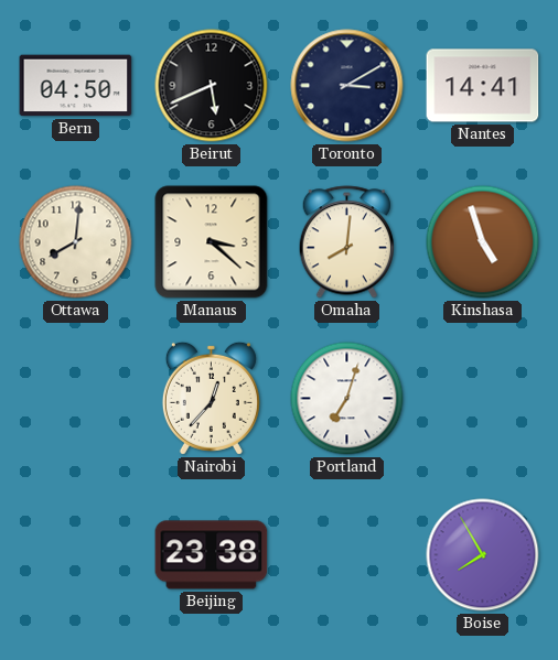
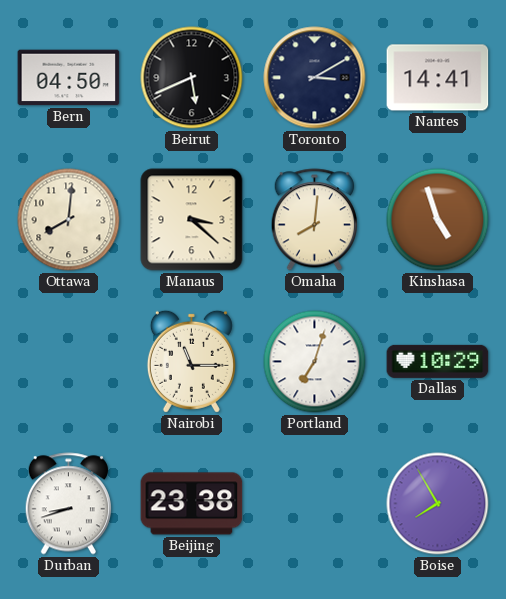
Nairobi: 12:37 -> 11:15 (191, 361)
Dallas: none -> 10:29 (438, 361)
Durban: none -> 8:42 (68, 504)
